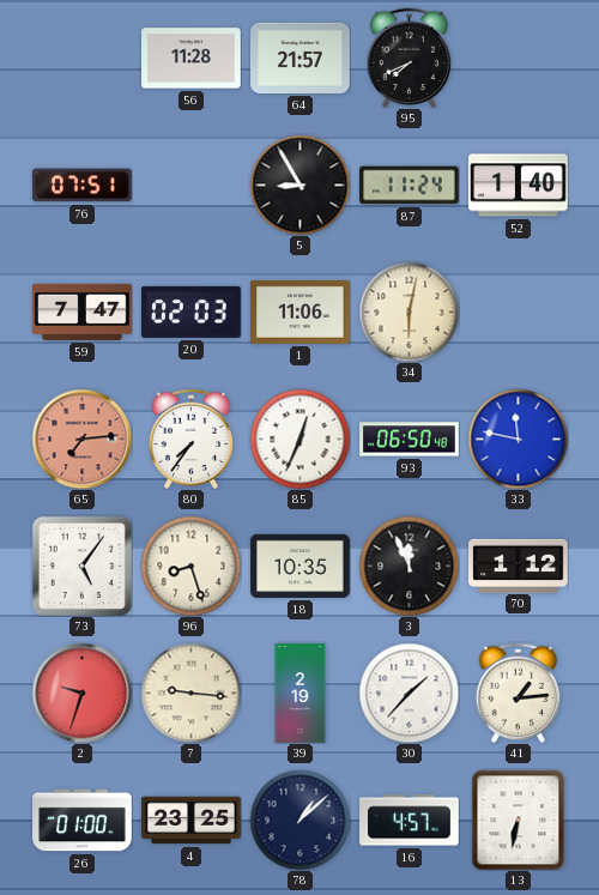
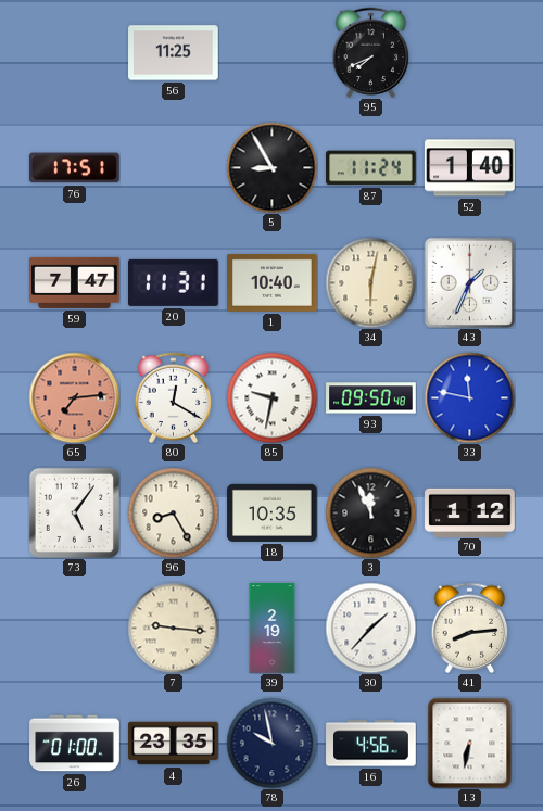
56: 11:28 -> 11:25 (174, 53)
64: 21:57 -> none (301, 58)
76: 07:51 -> 17:51 (75, 168)
20: 02:03 -> 11:31 (174, 282)
1: 11:06 -> 10:40 (273, 282)
43: none -> 1:34 (469, 282)
80: 7:36 -> 12:20 (174, 397)
85: 12:34 -> 9:32 (271, 397)
93: 06:50 -> 09:50 (371, 398)
96: 8:27 -> 8:25 (173, 512)
2: 9:33 -> none (81, 693)
41: 1:14 -> 8:14 (470, 628)
4: 23:25 -> 23:35 (174, 744)
78: 1:08 -> 9:58 (271, 743)
16: 4:57 -> 4:56 (371, 744)
